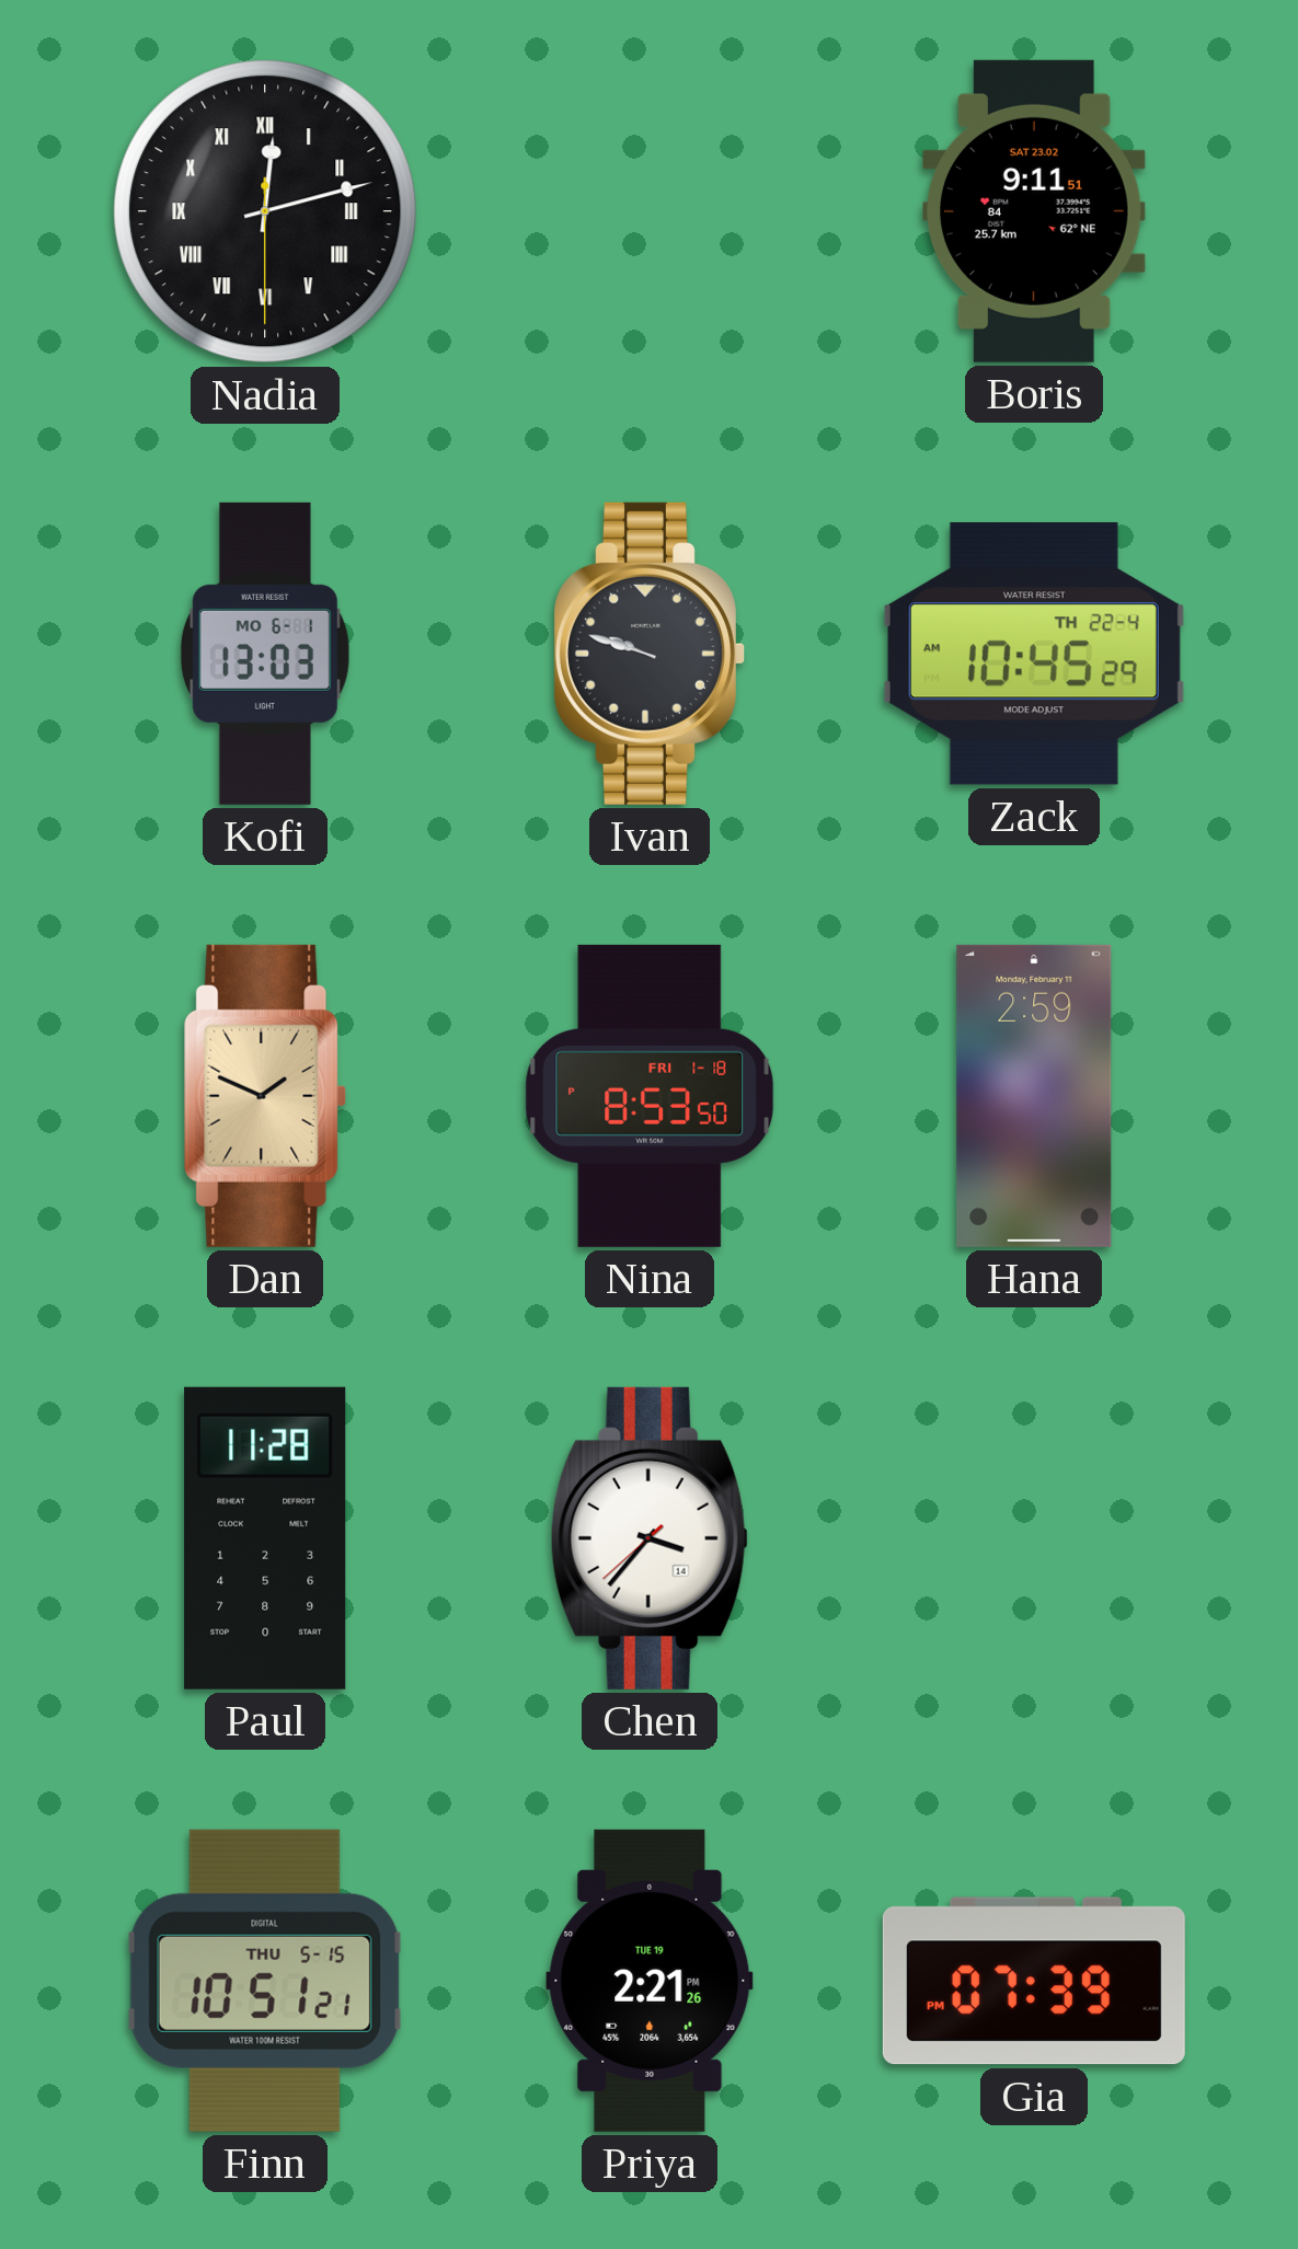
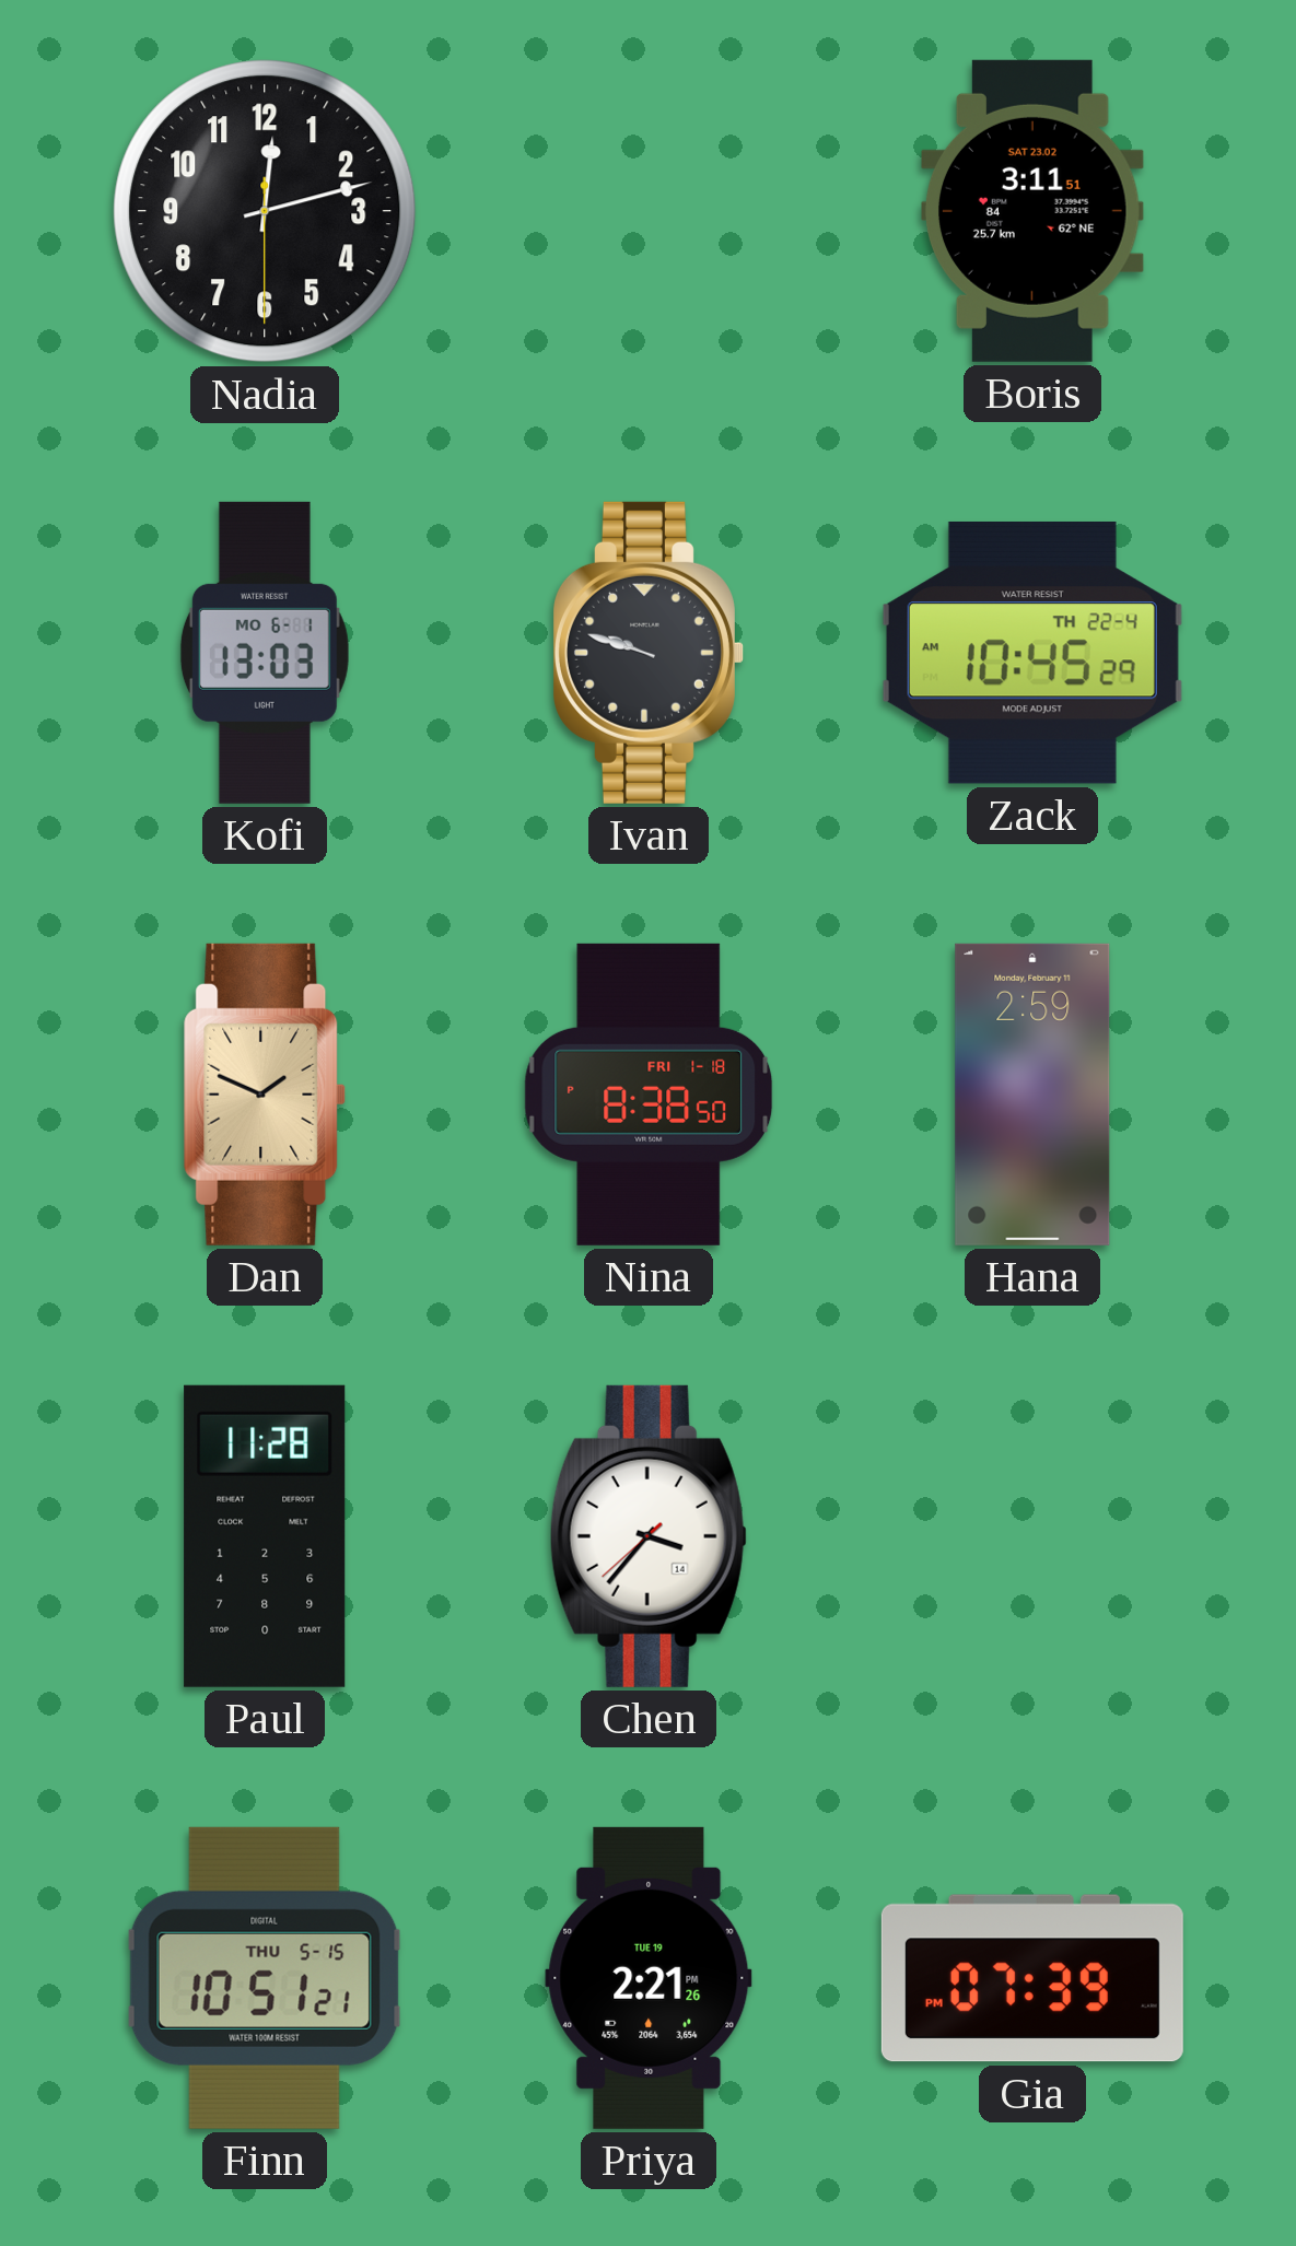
Nadia numerals: Roman -> Arabic (265, 211)
Boris: 9:11 -> 3:11 (1032, 211)
Nina: 8:53 -> 8:38 (649, 1095)
